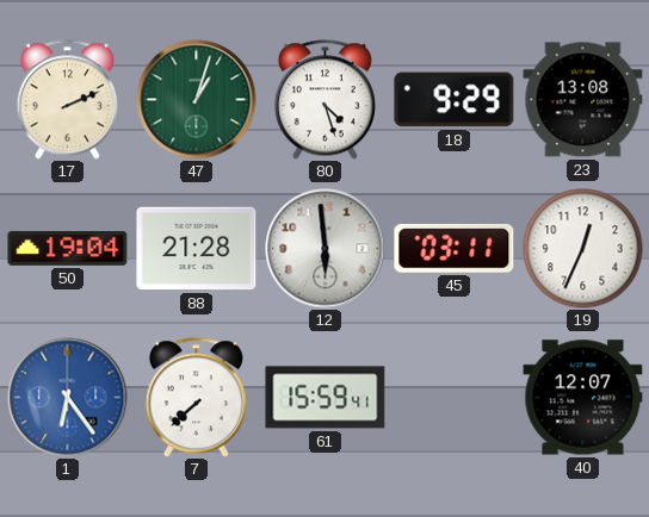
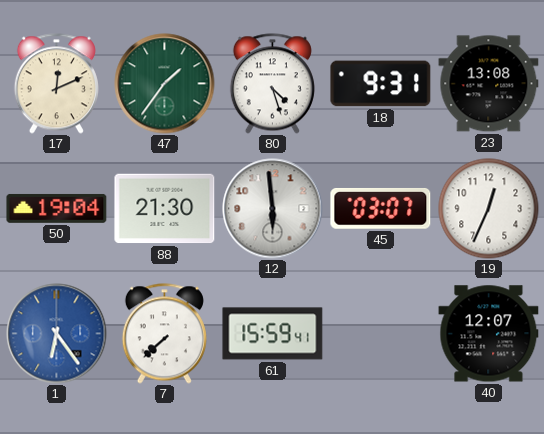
17: 2:11 -> 12:11 (56, 84)
47: 1:03 -> 1:36 (165, 84)
18: 9:29 -> 9:31 (381, 84)
88: 21:28 -> 21:30 (165, 209)
45: 03:11 -> 03:07 (381, 208)
